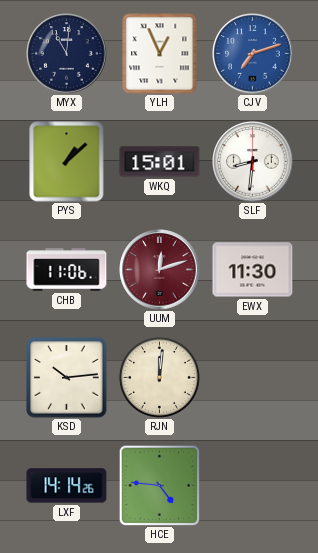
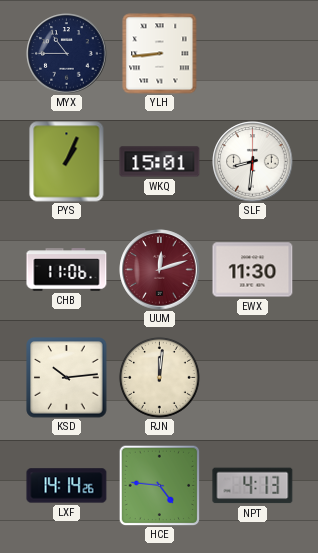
MYX: 11:01 -> 10:45 (67, 54)
YLH: 12:56 -> 8:44 (160, 54)
CJV: 7:12 -> none (253, 54)
PYS: 1:08 -> 1:04 (67, 162)
NPT: none -> 4:13 (253, 486)
